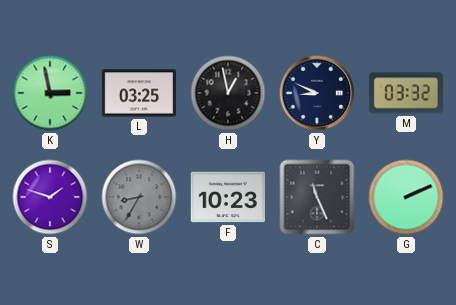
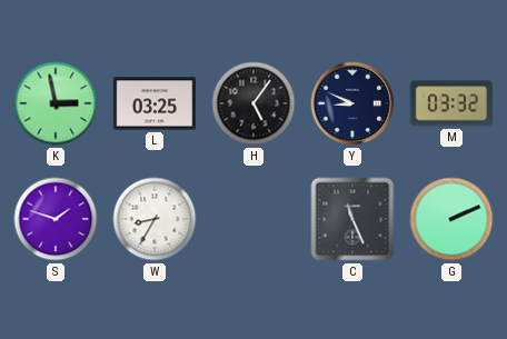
H: 12:58 -> 5:06 (254, 103)
W dial: grey -> white (155, 219)
F: 10:23 -> none (227, 197)
